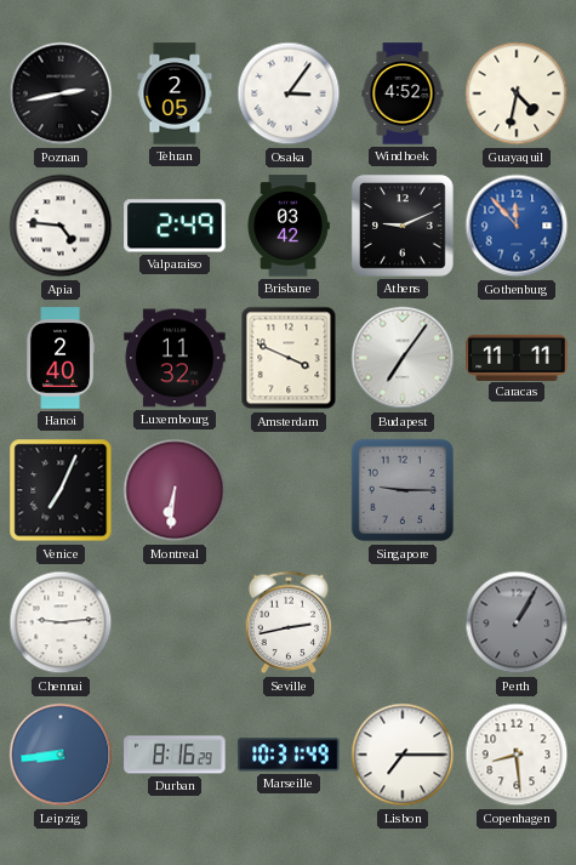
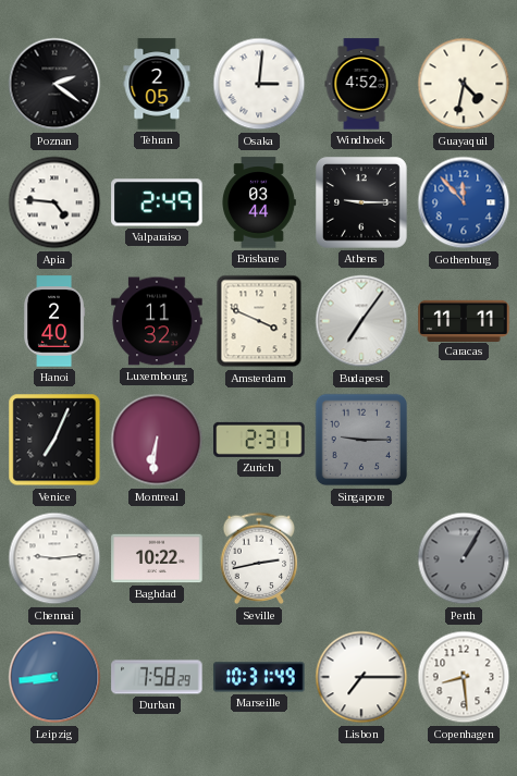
Poznan: 2:43 -> 2:21 (54, 84)
Osaka: 3:06 -> 3:01 (259, 84)
Brisbane: 03:42 -> 03:44 (259, 202)
Athens: 9:11 -> 9:15 (361, 202)
Zurich: none -> 2:31 (259, 440)
Baghdad: none -> 10:22 (157, 558)
Durban: 8:16 -> 7:58 (157, 677)
